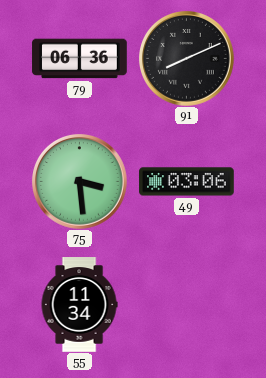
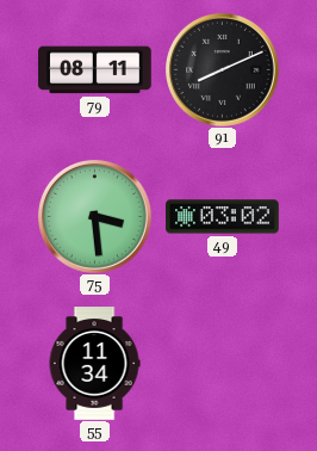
79: 06:36 -> 08:11 (95, 70)
49: 03:06 -> 03:02 (223, 217)
